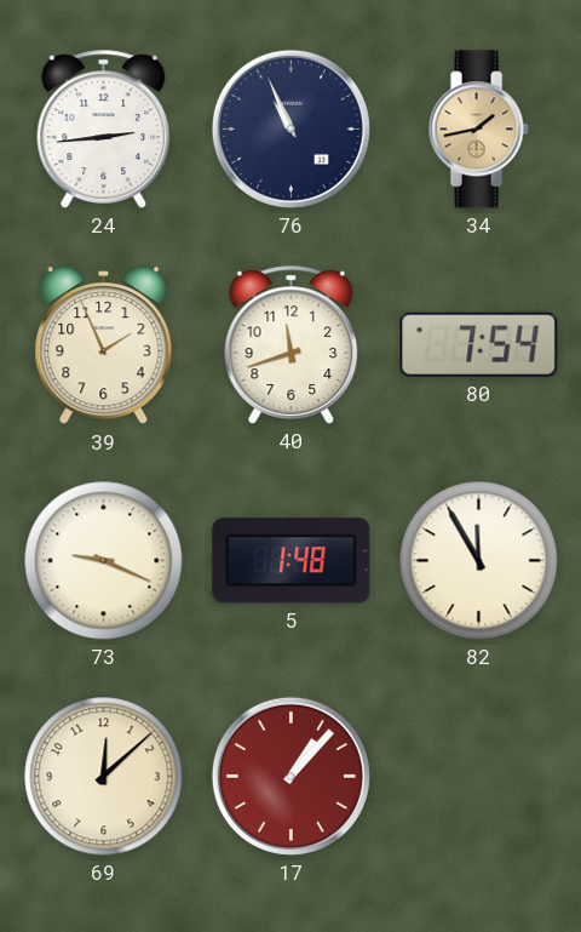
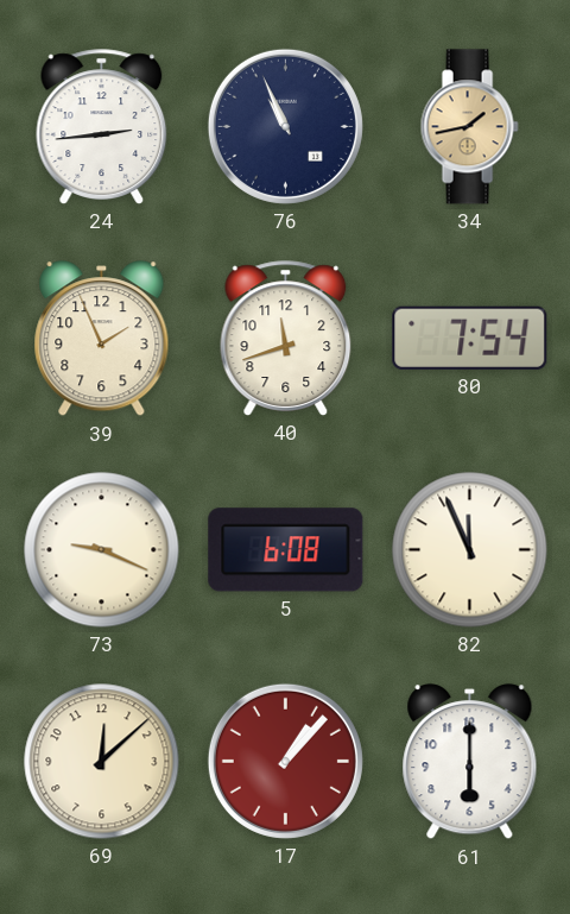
5: 1:48 -> 6:08 (286, 550)
82: 11:55 -> 11:56 (470, 550)
61: none -> 6:00 (470, 762)
